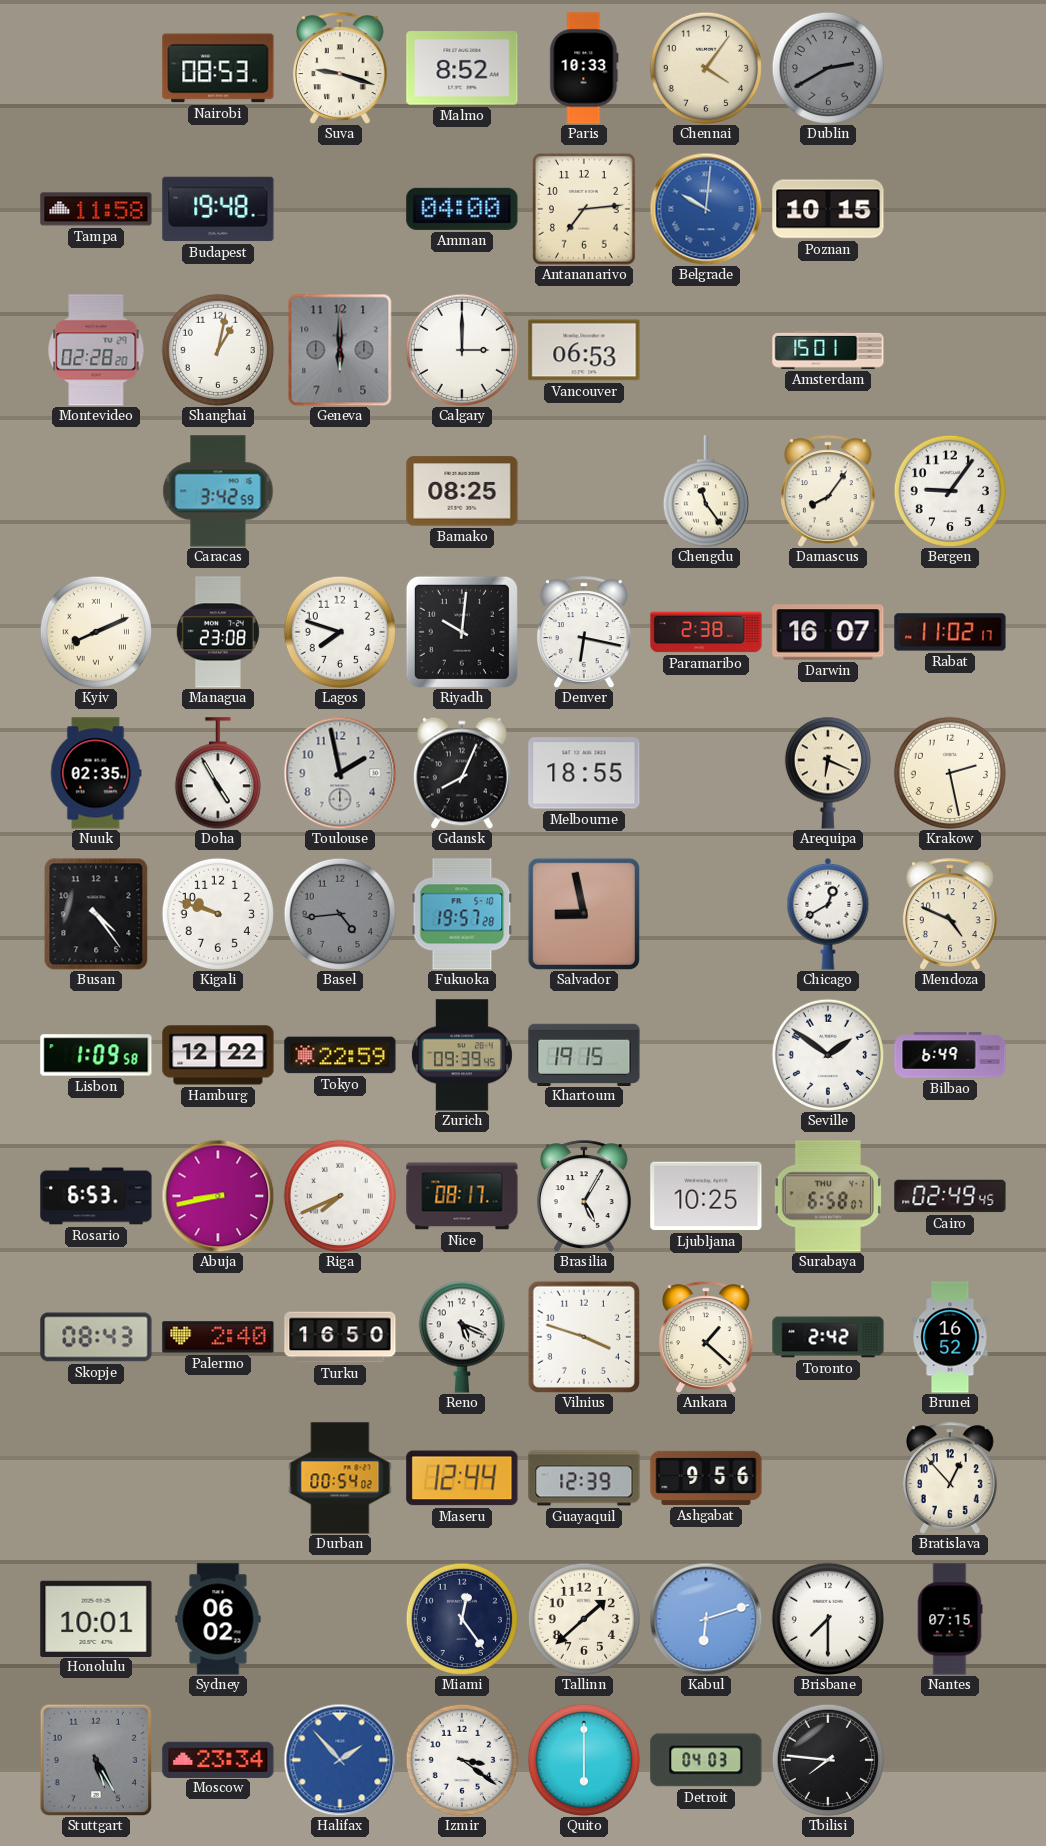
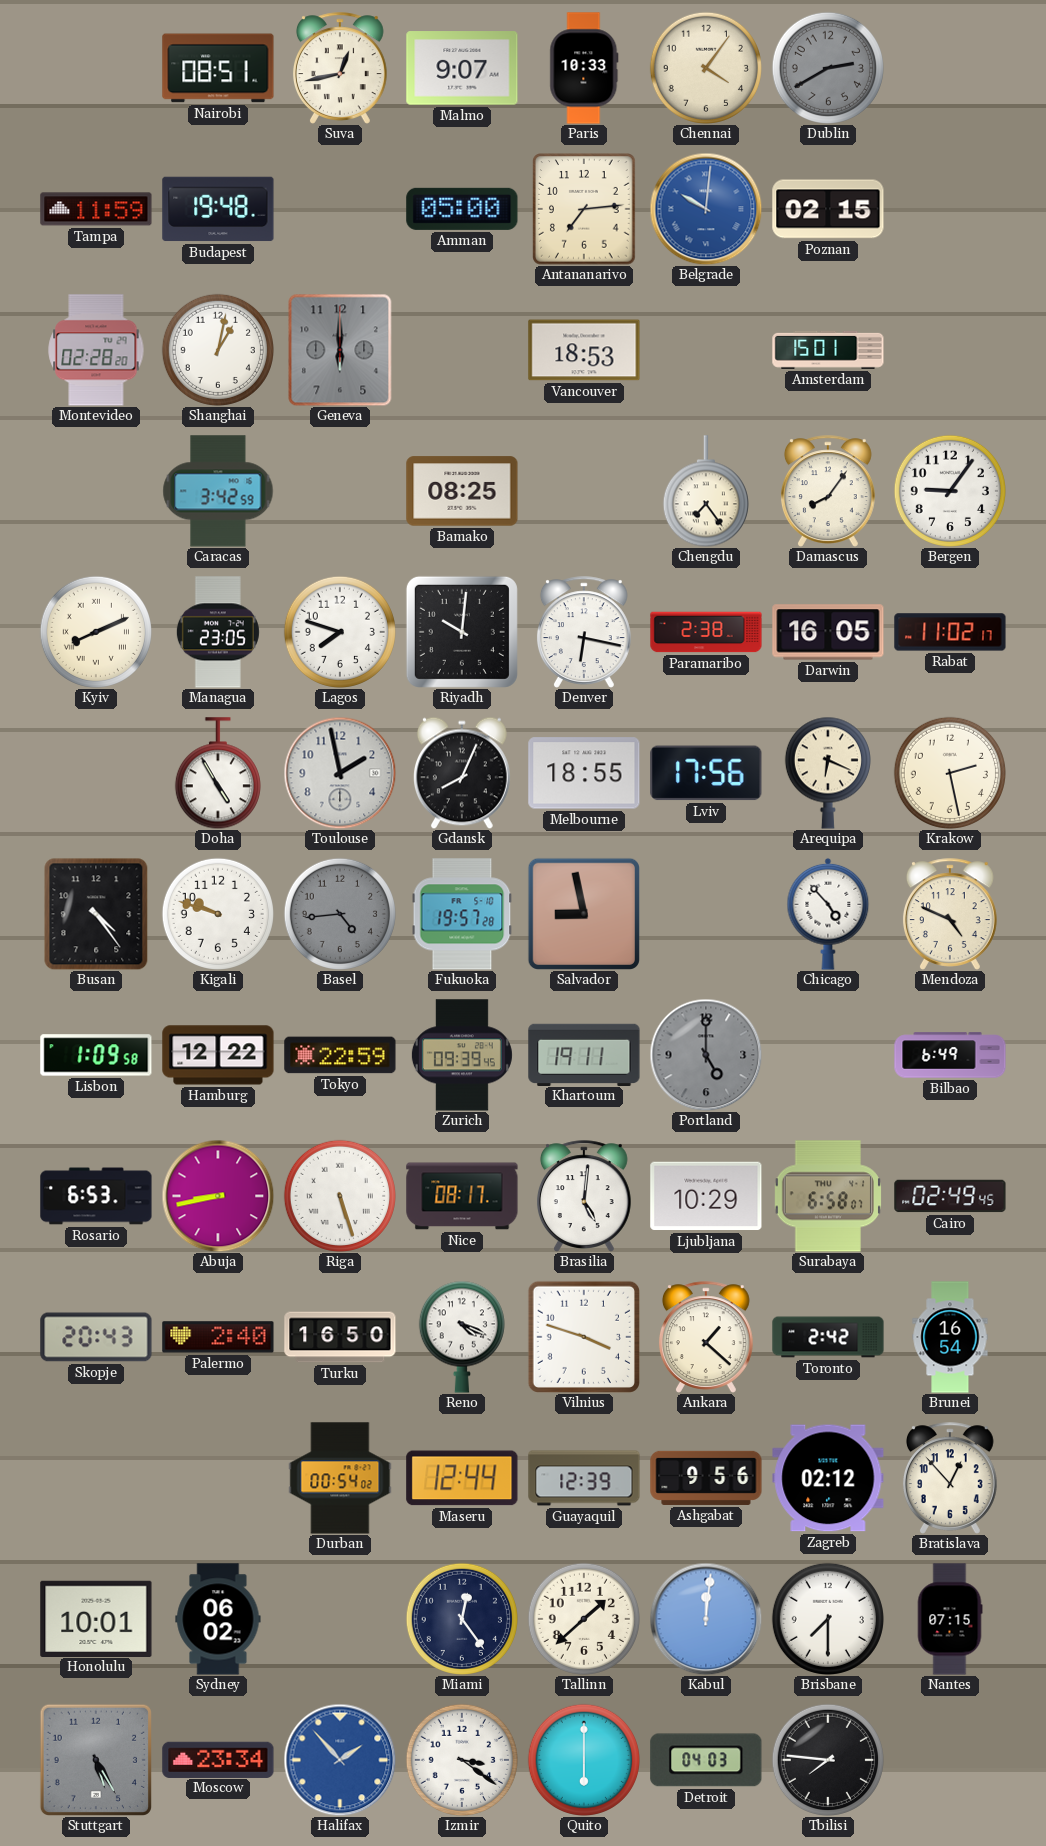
Nairobi: 08:53 -> 08:51 (218, 68)
Suva: 9:18 -> 12:43 (340, 68)
Malmo: 8:52 -> 9:07 (462, 68)
Tampa: 11:58 -> 11:59 (96, 209)
Amman: 04:00 -> 05:00 (462, 209)
Poznan: 10:15 -> 02:15 (828, 209)
Calgary: 3:00 -> none (462, 350)
Vancouver: 06:53 -> 18:53 (584, 350)
Chengdu: 11:24 -> 7:24 (706, 491)
Managua: 23:08 -> 23:05 (218, 632)
Darwin: 16:07 -> 16:05 (828, 632)
Nuuk: 02:35 -> none (96, 773)
Lviv: none -> 17:56 (706, 773)
Chicago: 12:40 -> 4:53 (828, 914)
Khartoum: 19:15 -> 19:11 (584, 1054)
Portland: none -> 5:00 (706, 1055)
Seville: 1:51 -> none (828, 1055)
Riga: 7:41 -> 5:27 (340, 1196)
Brasilia: 5:05 -> 5:01 (584, 1196)
Ljubljana: 10:25 -> 10:29 (706, 1196)
Skopje: 08:43 -> 20:43 (96, 1337)
Reno: 5:19 -> 4:19 (462, 1337)
Brunei: 16:52 -> 16:54 (950, 1337)
Zagreb: none -> 02:12 (828, 1478)
Kabul: 6:12 -> 12:01 (706, 1619)
